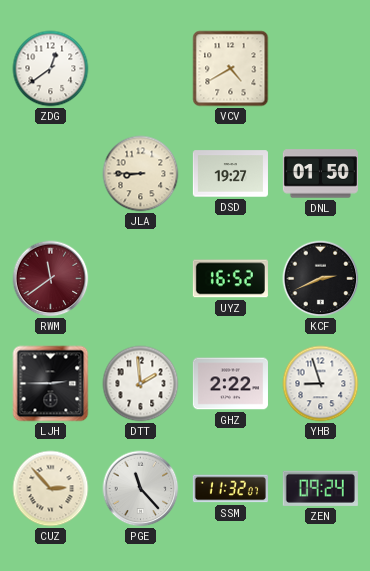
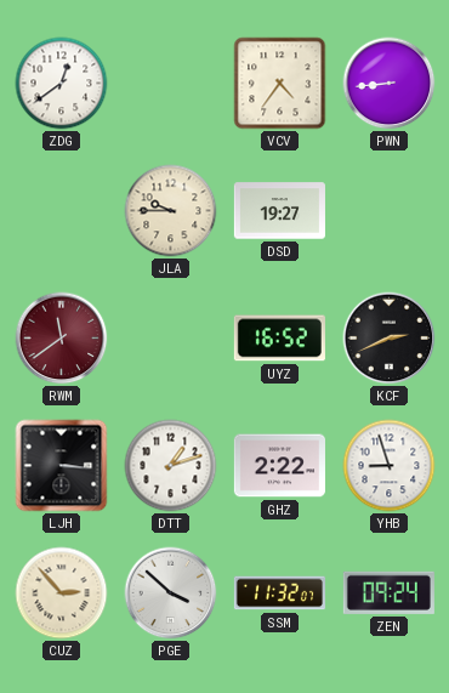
VCV: 4:40 -> 4:36 (280, 84)
PWN: none -> 8:44 (390, 84)
JLA: 8:45 -> 9:45 (171, 211)
DNL: 01:50 -> none (320, 174)
LJH: 2:45 -> 3:16 (62, 466)
DTT: 1:59 -> 1:12 (171, 466)
PGE: 11:23 -> 3:52 (171, 593)
